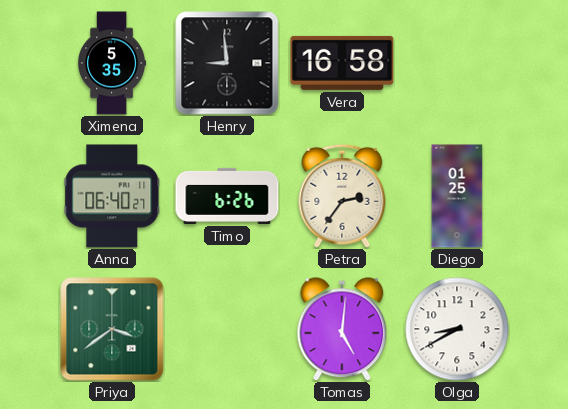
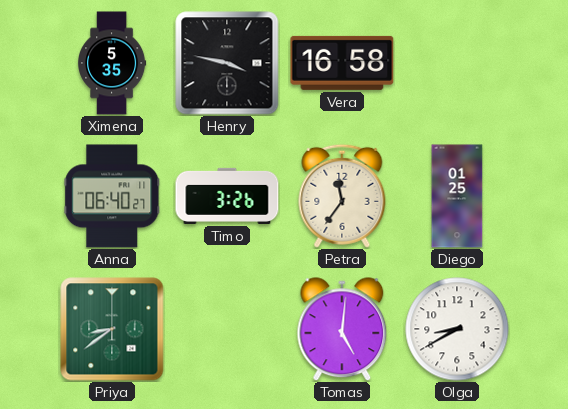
Henry: 8:59 -> 3:47 (227, 63)
Timo: 6:26 -> 3:26 (227, 196)
Petra: 2:36 -> 11:36 (342, 196)
Priya: 3:39 -> 8:39 (112, 329)
